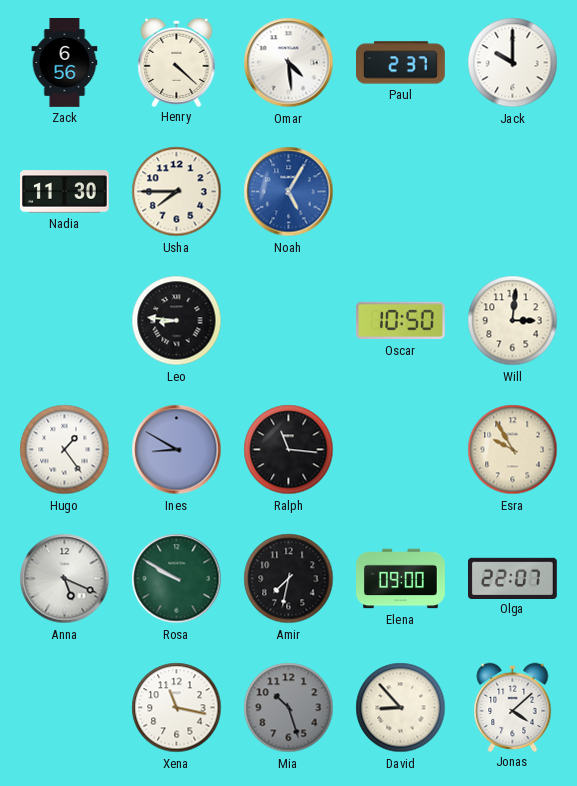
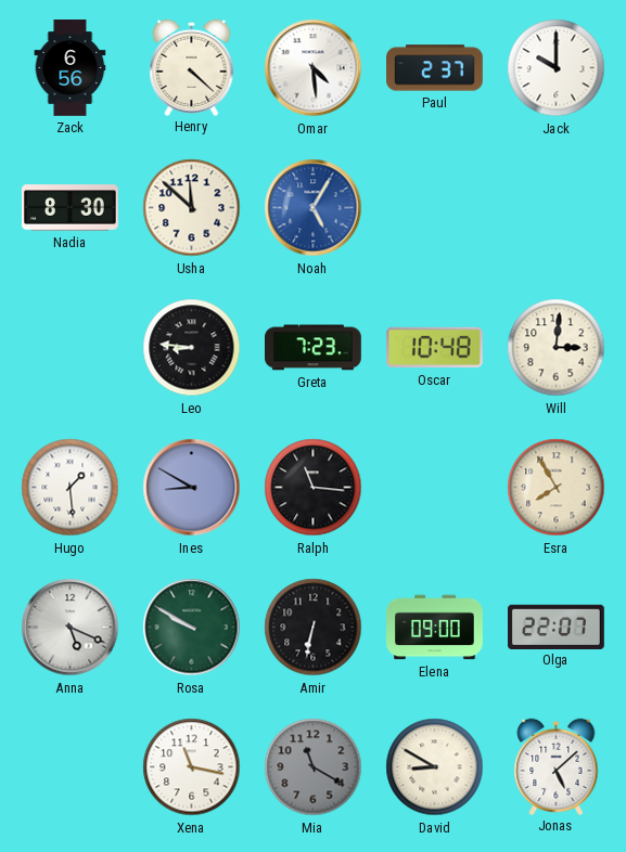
Nadia: 11:30 -> 8:30 (71, 208)
Usha: 7:45 -> 11:52 (192, 208)
Greta: none -> 7:23 (314, 348)
Oscar: 10:50 -> 10:48 (434, 348)
Hugo: 1:24 -> 1:29 (71, 488)
Esra: 9:55 -> 7:55 (557, 488)
Amir: 7:32 -> 6:32 (314, 628)
Mia: 10:27 -> 11:20 (314, 767)
David: 8:53 -> 8:50 (435, 767)
Jonas: 4:08 -> 5:08 (557, 766)
